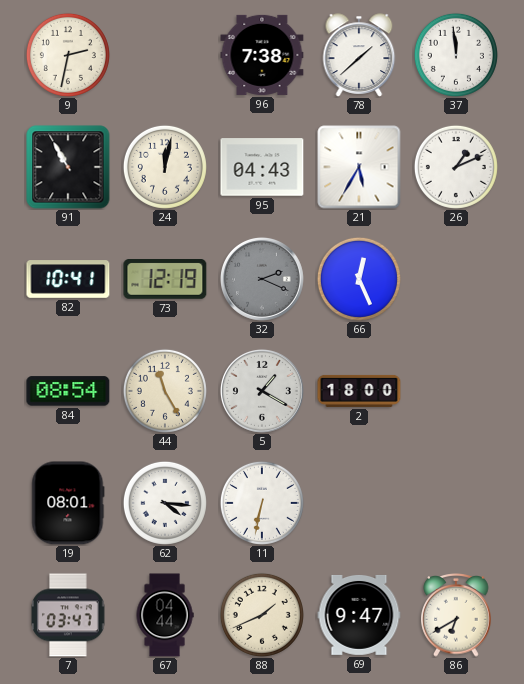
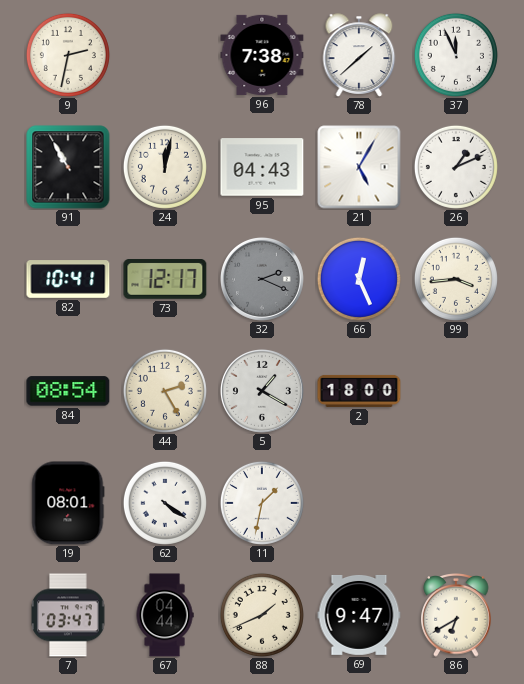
37: 11:59 -> 11:56 (456, 55)
21: 5:35 -> 5:05 (359, 167)
73: 12:19 -> 12:17 (165, 280)
99: none -> 3:44 (456, 279)
44: 11:25 -> 2:25 (165, 391)
62: 4:16 -> 4:21 (165, 503)
11: 6:32 -> 1:32 (262, 503)
